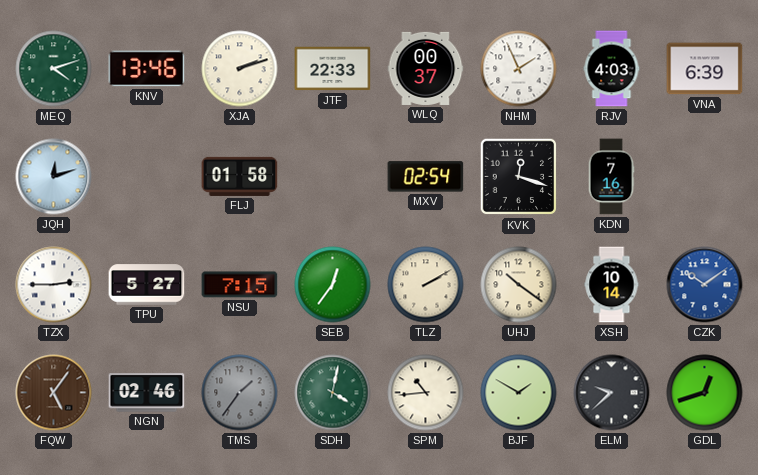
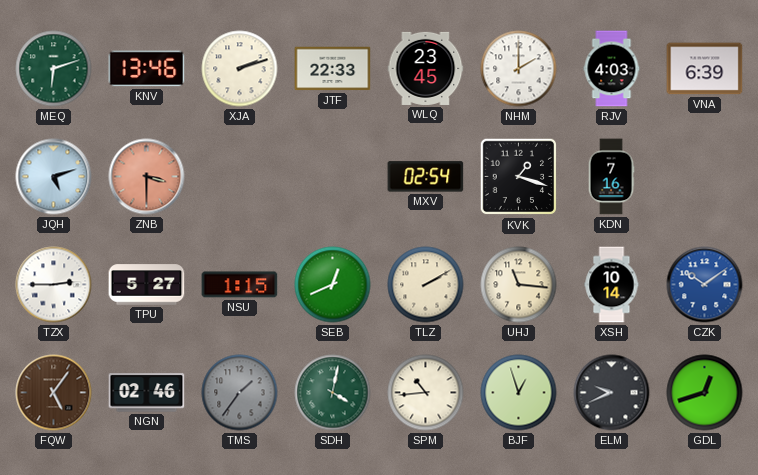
MEQ: 4:12 -> 6:12 (54, 69)
WLQ: 00:37 -> 23:45 (426, 68)
NHM: 1:56 -> 2:00 (519, 69)
JQH: 12:12 -> 5:12 (54, 177)
ZNB: none -> 3:30 (147, 177)
FLJ: 01:58 -> none (240, 176)
KVK: 12:18 -> 1:18 (519, 177)
NSU: 7:15 -> 1:15 (240, 285)
SEB: 12:36 -> 12:41 (333, 285)
UHJ: 10:21 -> 11:16 (519, 285)
BJF: 1:50 -> 12:57 (519, 393)
ELM: 9:38 -> 9:41 (612, 393)
